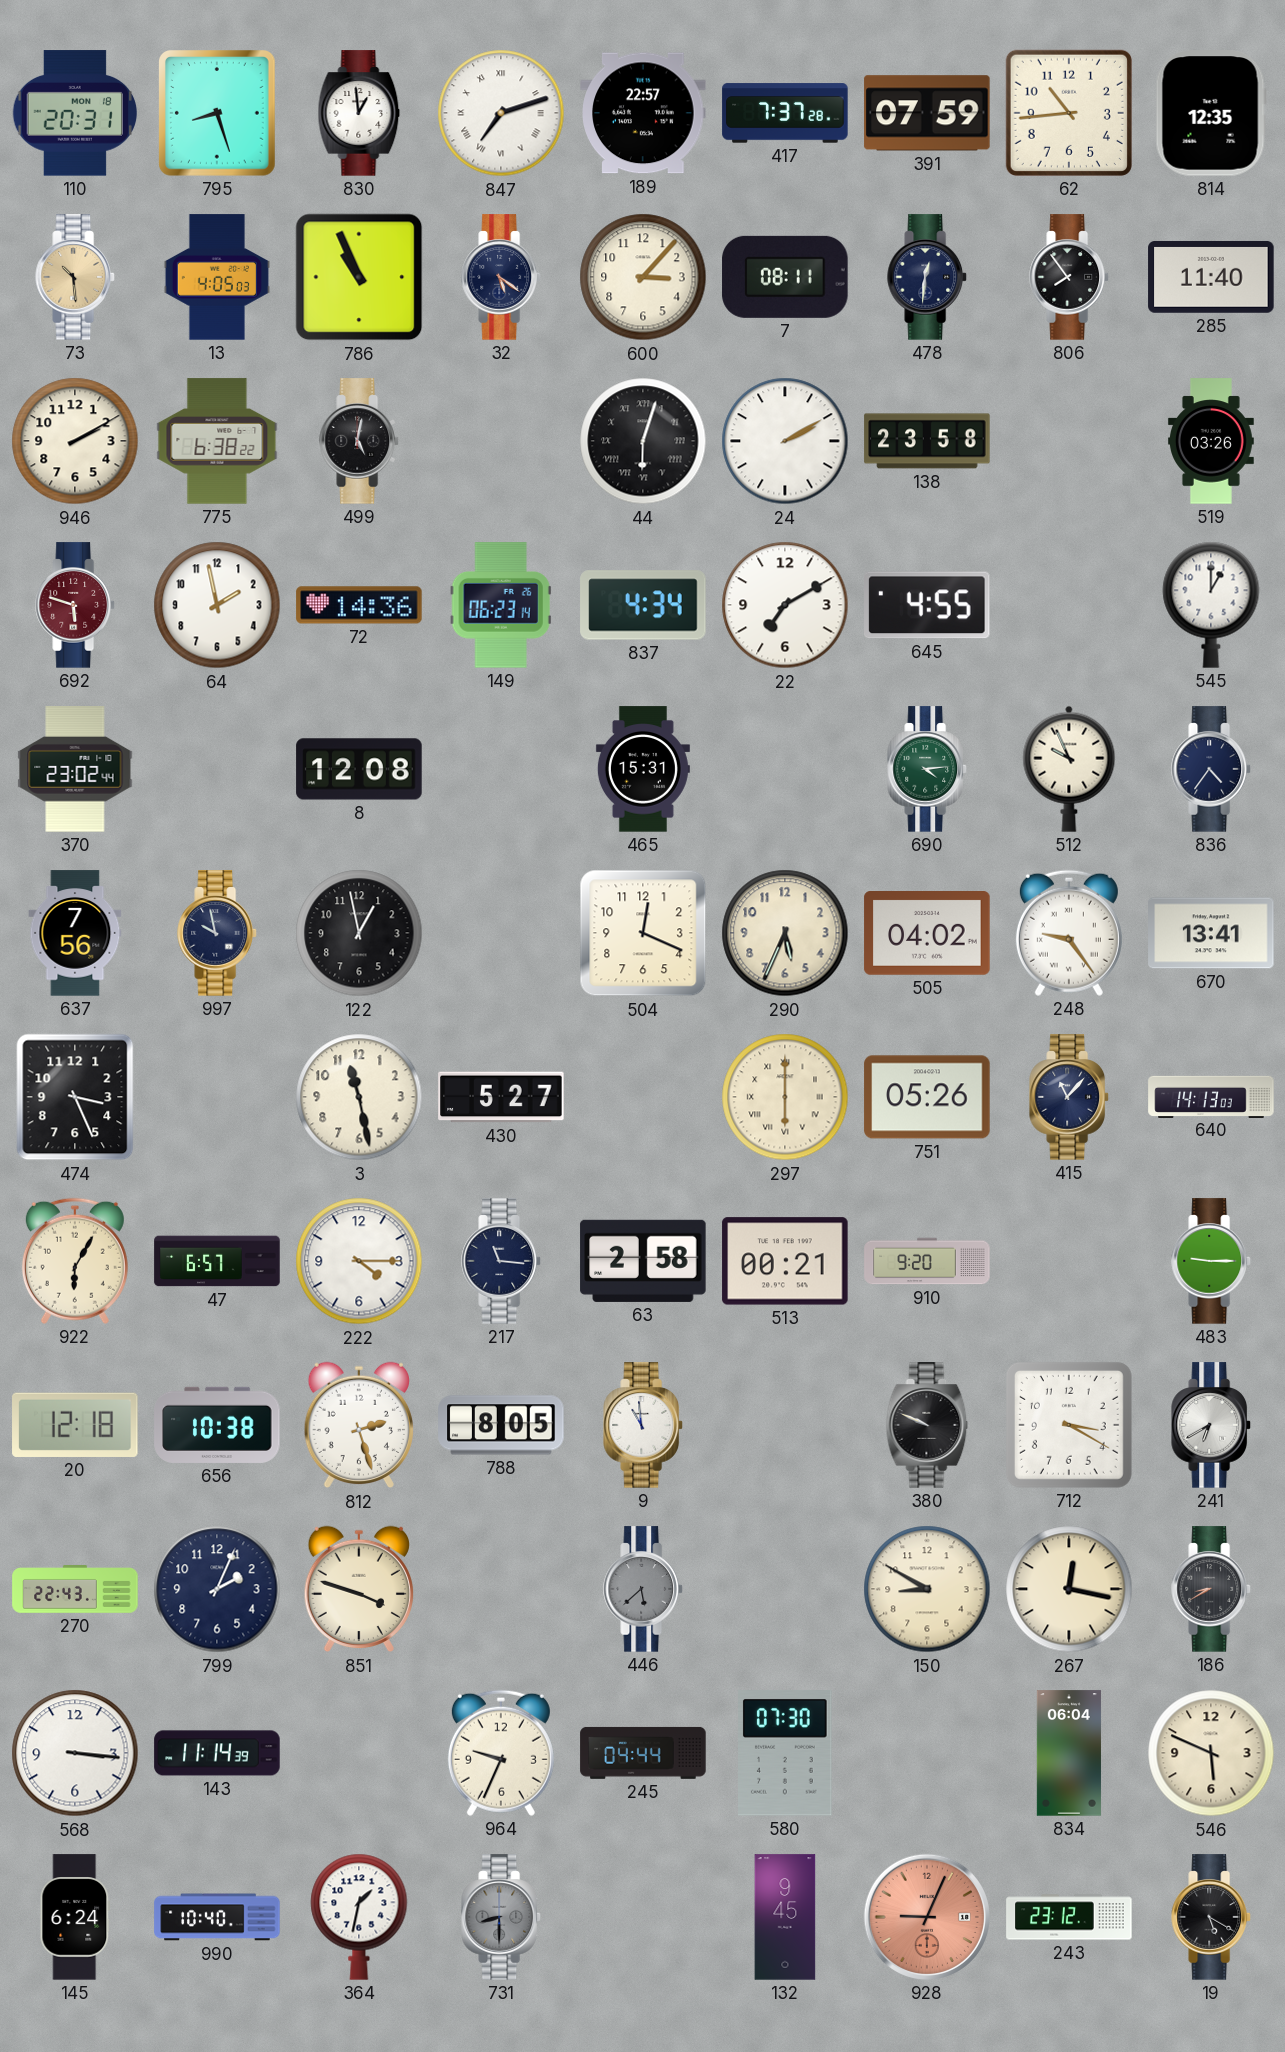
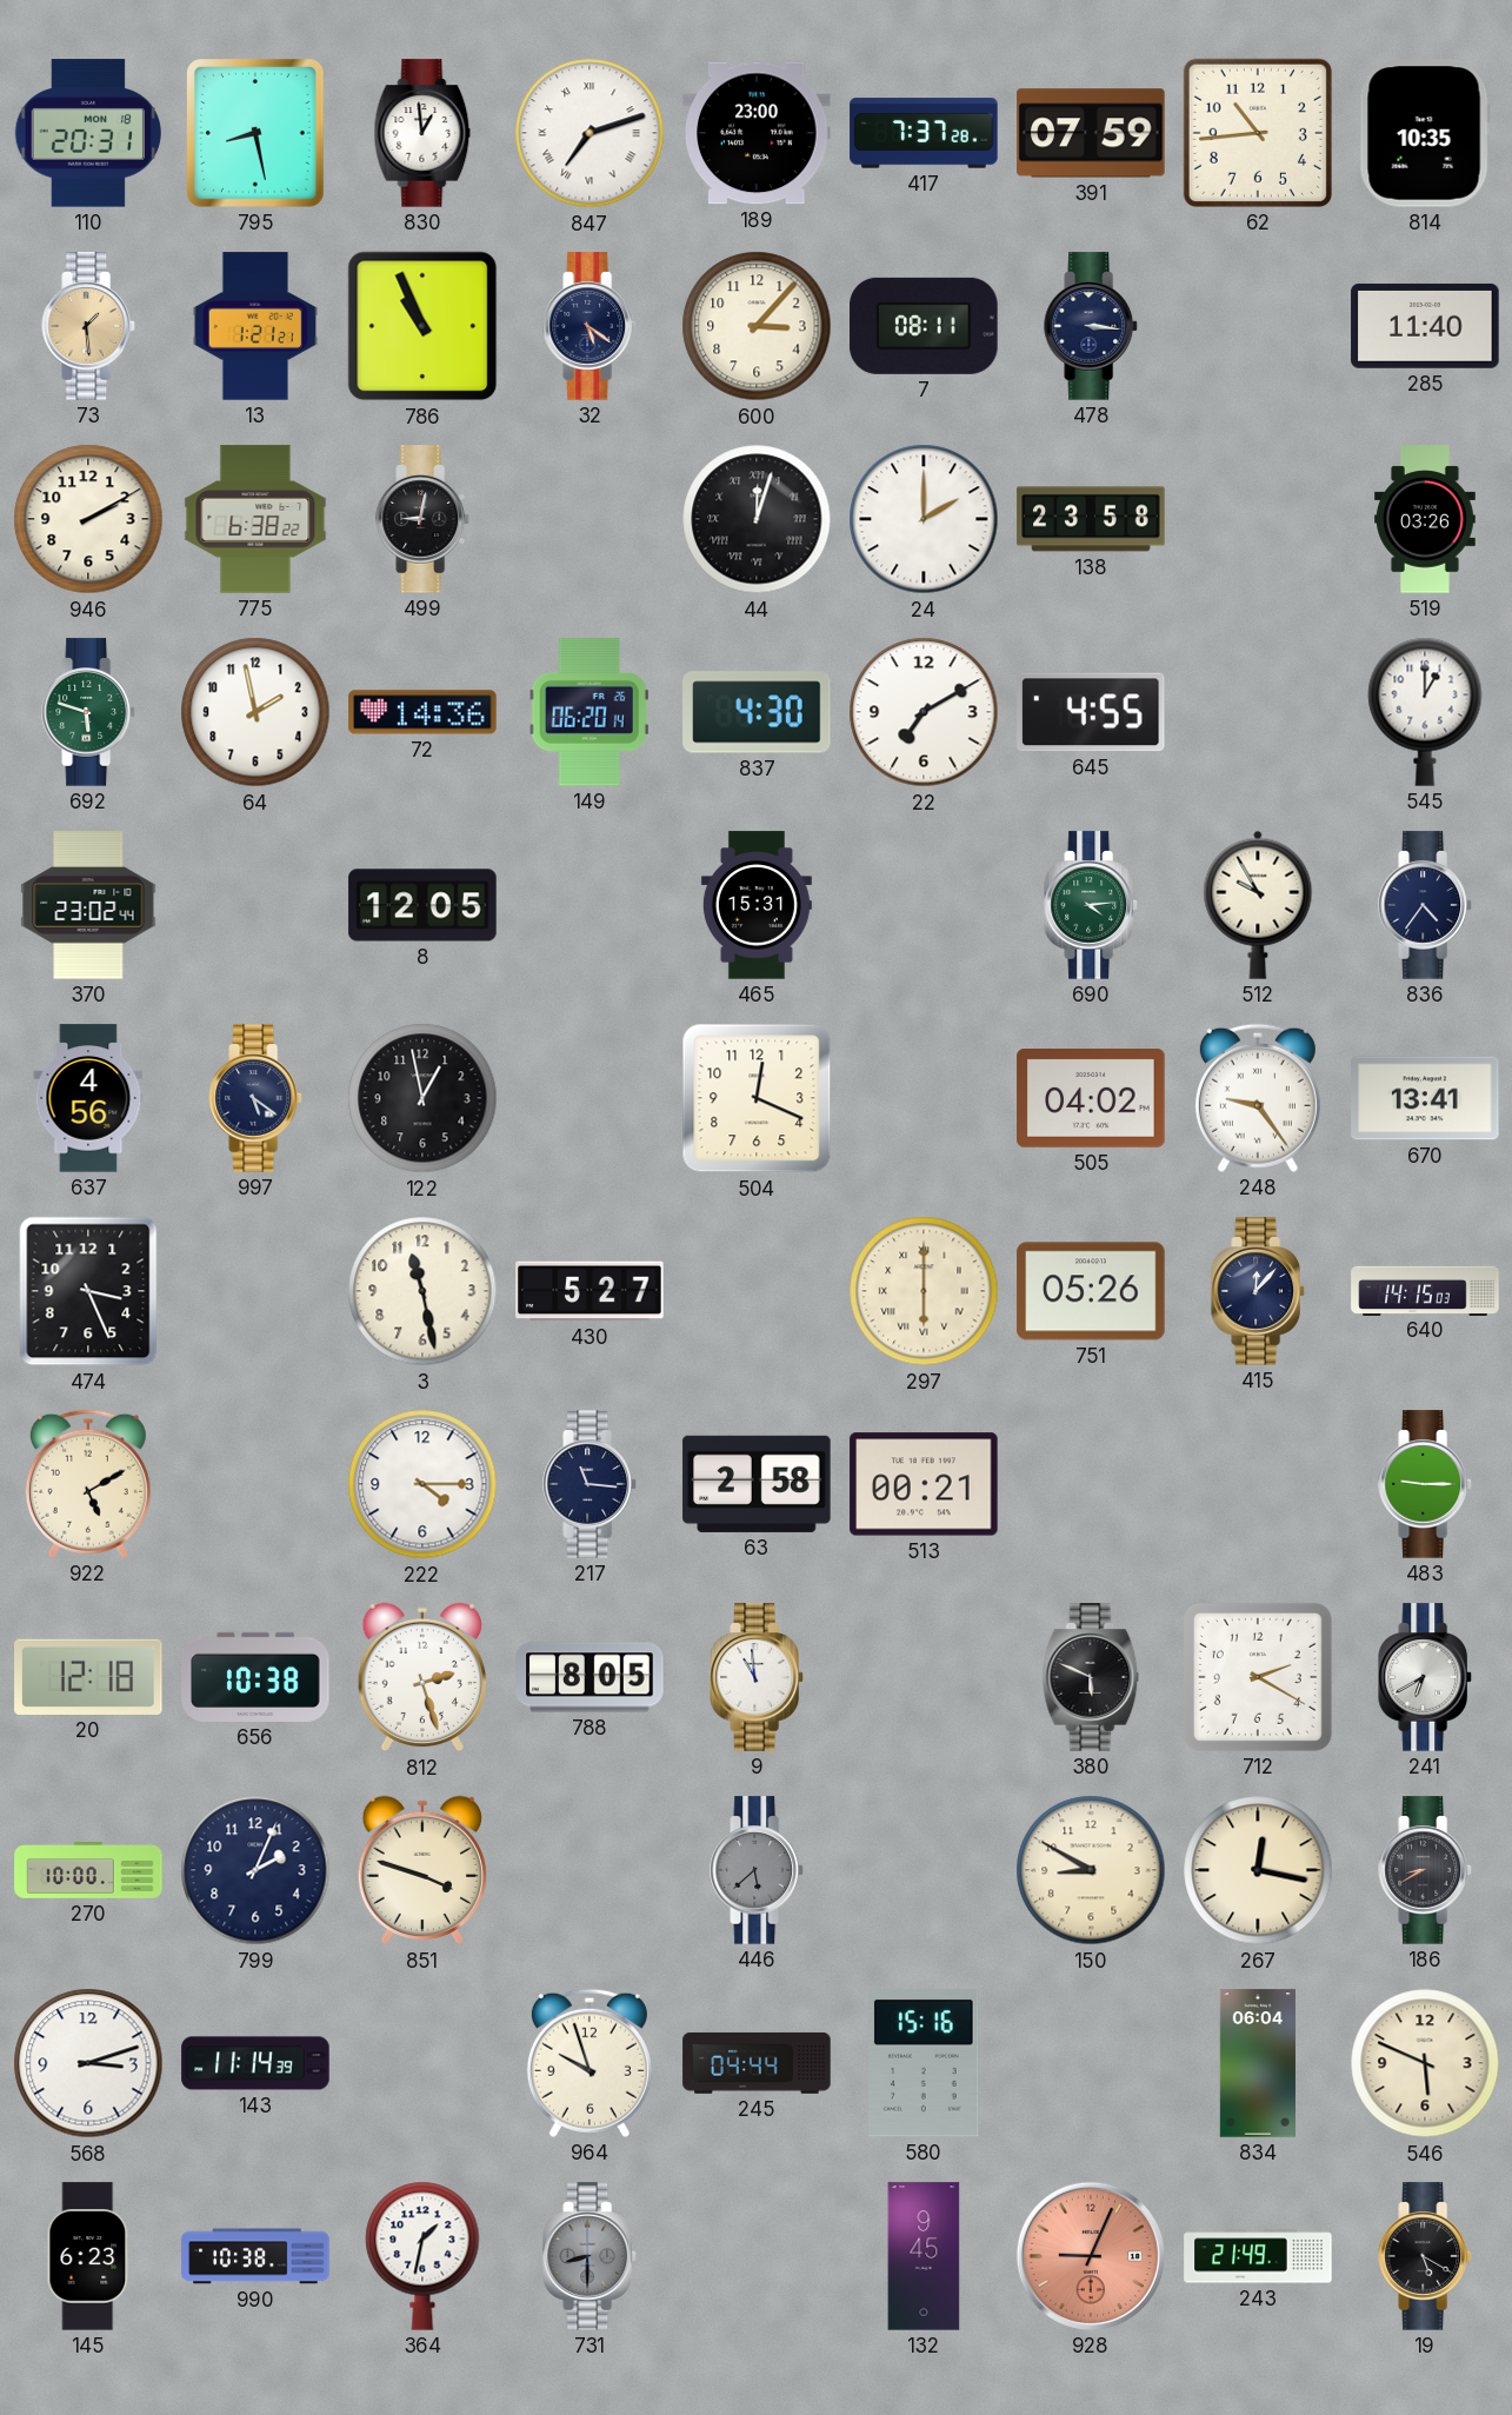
795: 8:27 -> 8:28 (257, 134)
189: 22:57 -> 23:00 (757, 133)
814: 12:35 -> 10:35 (1425, 133)
73: 10:29 -> 1:29 (88, 326)
13: 4:05 -> 1:21 (255, 326)
478: 12:31 -> 3:16 (1091, 326)
806: 7:54 -> none (1069, 277)
499: 5:02 -> 9:02 (422, 519)
44: 6:03 -> 12:03 (757, 519)
24: 2:10 -> 2:00 (924, 519)
692 dial: burgundy -> green (88, 712)
149: 06:23 -> 06:20 (590, 712)
837: 4:34 -> 4:30 (757, 712)
8: 12:08 -> 12:05 (422, 905)
512: 9:56 -> 9:55 (1258, 905)
637: 7:56 -> 4:56 (88, 1098)
997: 9:58 -> 5:21 (255, 1098)
290: 5:34 -> none (785, 933)
415: 11:07 -> 12:07 (1258, 1291)
640: 14:13 -> 14:15 (1425, 1290)
922: 6:05 -> 5:10 (88, 1484)
47: 6:57 -> none (217, 1261)
910: 9:20 -> none (927, 1261)
380: 9:49 -> 5:49 (1091, 1677)
712: 3:20 -> 2:20 (1258, 1677)
270: 22:43 -> 10:00 (88, 1870)
568: 3:16 -> 3:12 (88, 2063)
964: 9:34 -> 9:57 (590, 2063)
580: 07:30 -> 15:16 (925, 2063)
145: 6:24 -> 6:23 (88, 2256)
990: 10:40 -> 10:38 (255, 2256)
243: 23:12 -> 21:49 (1258, 2256)
